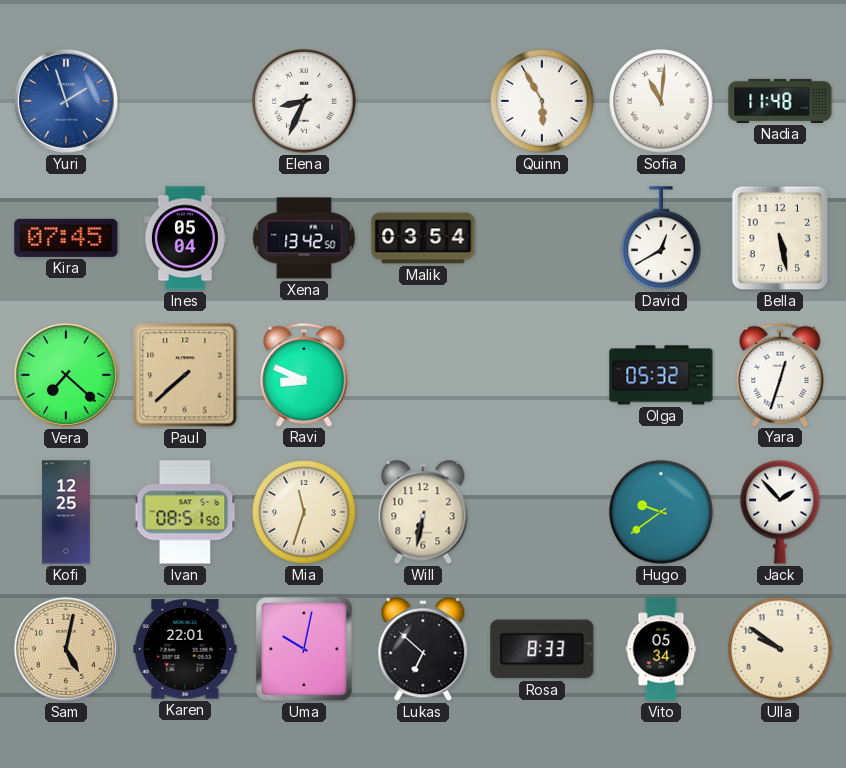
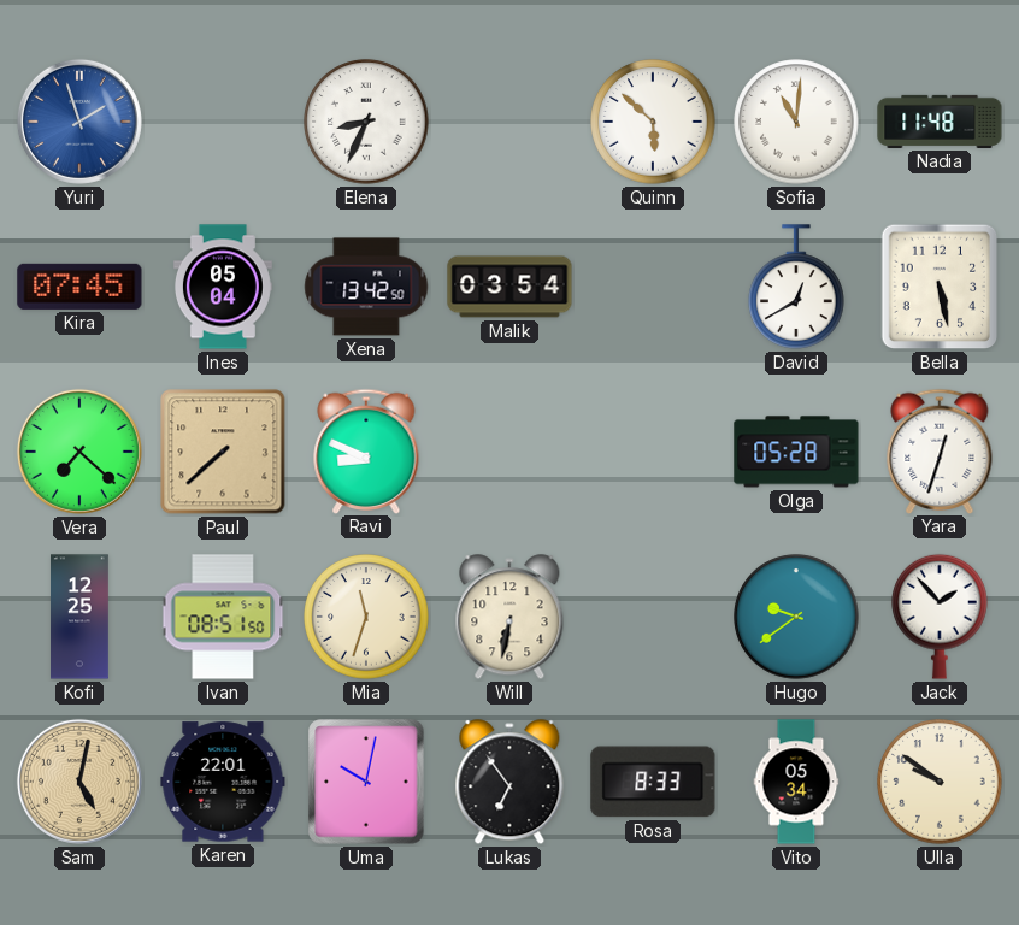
Quinn: 5:55 -> 5:52 (653, 122)
Olga: 05:32 -> 05:28 (796, 452)
Lukas: 6:52 -> 6:54 (509, 783)
